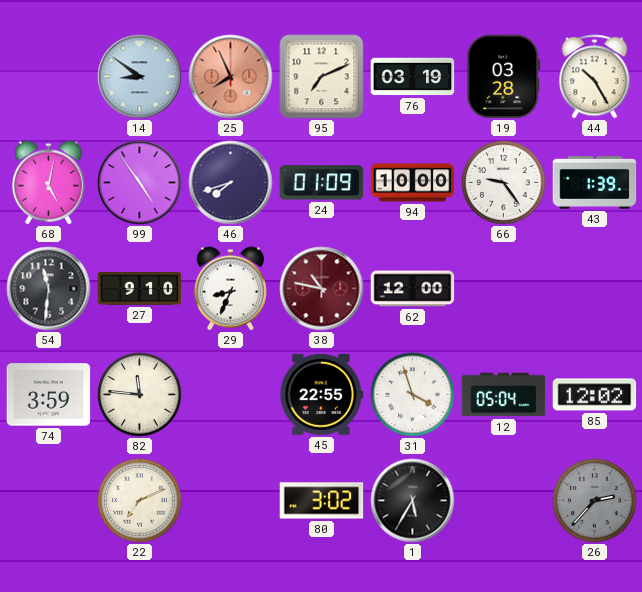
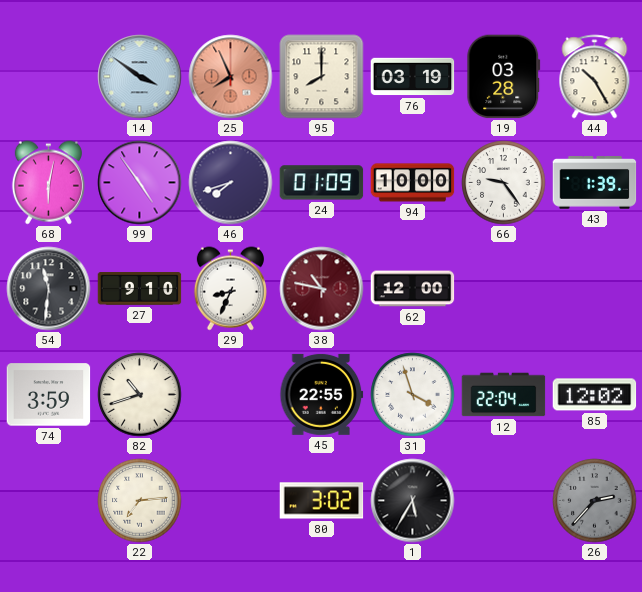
14: 8:51 -> 3:51 (140, 77)
95: 7:11 -> 8:00 (322, 77)
68: 5:02 -> 6:02 (48, 183)
82: 11:46 -> 10:42 (140, 395)
12: 05:04 -> 22:04 (504, 395)
22: 7:11 -> 7:14 (140, 501)
